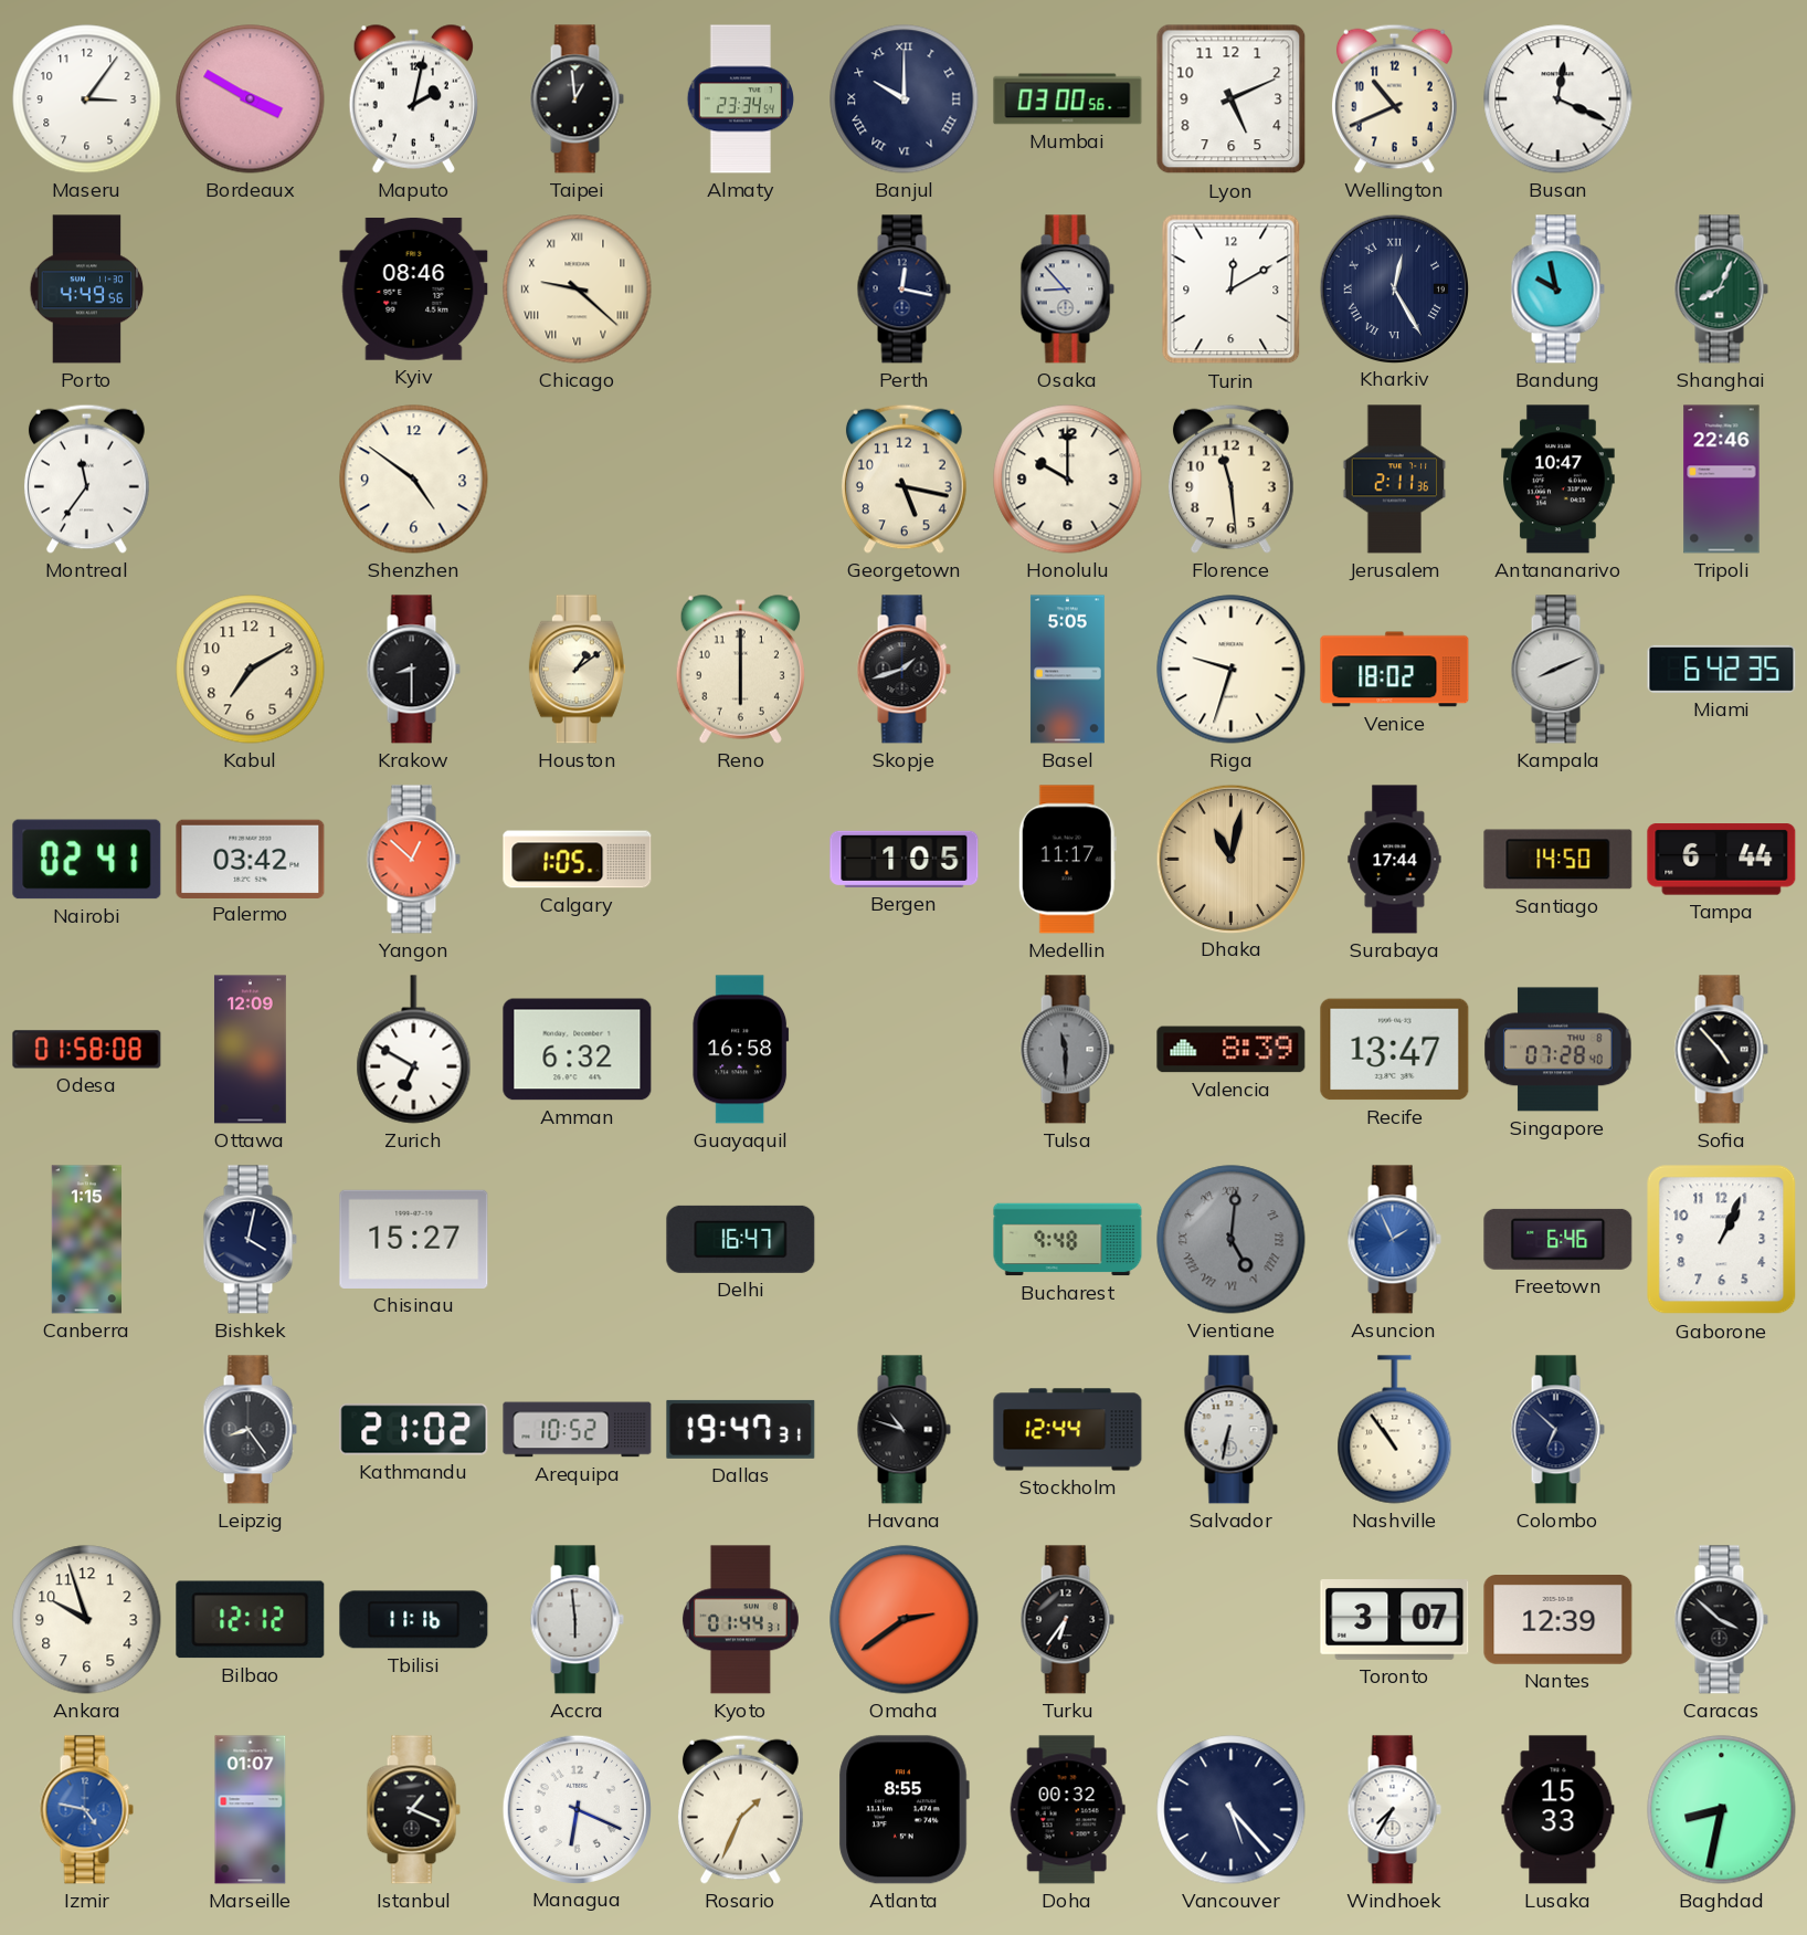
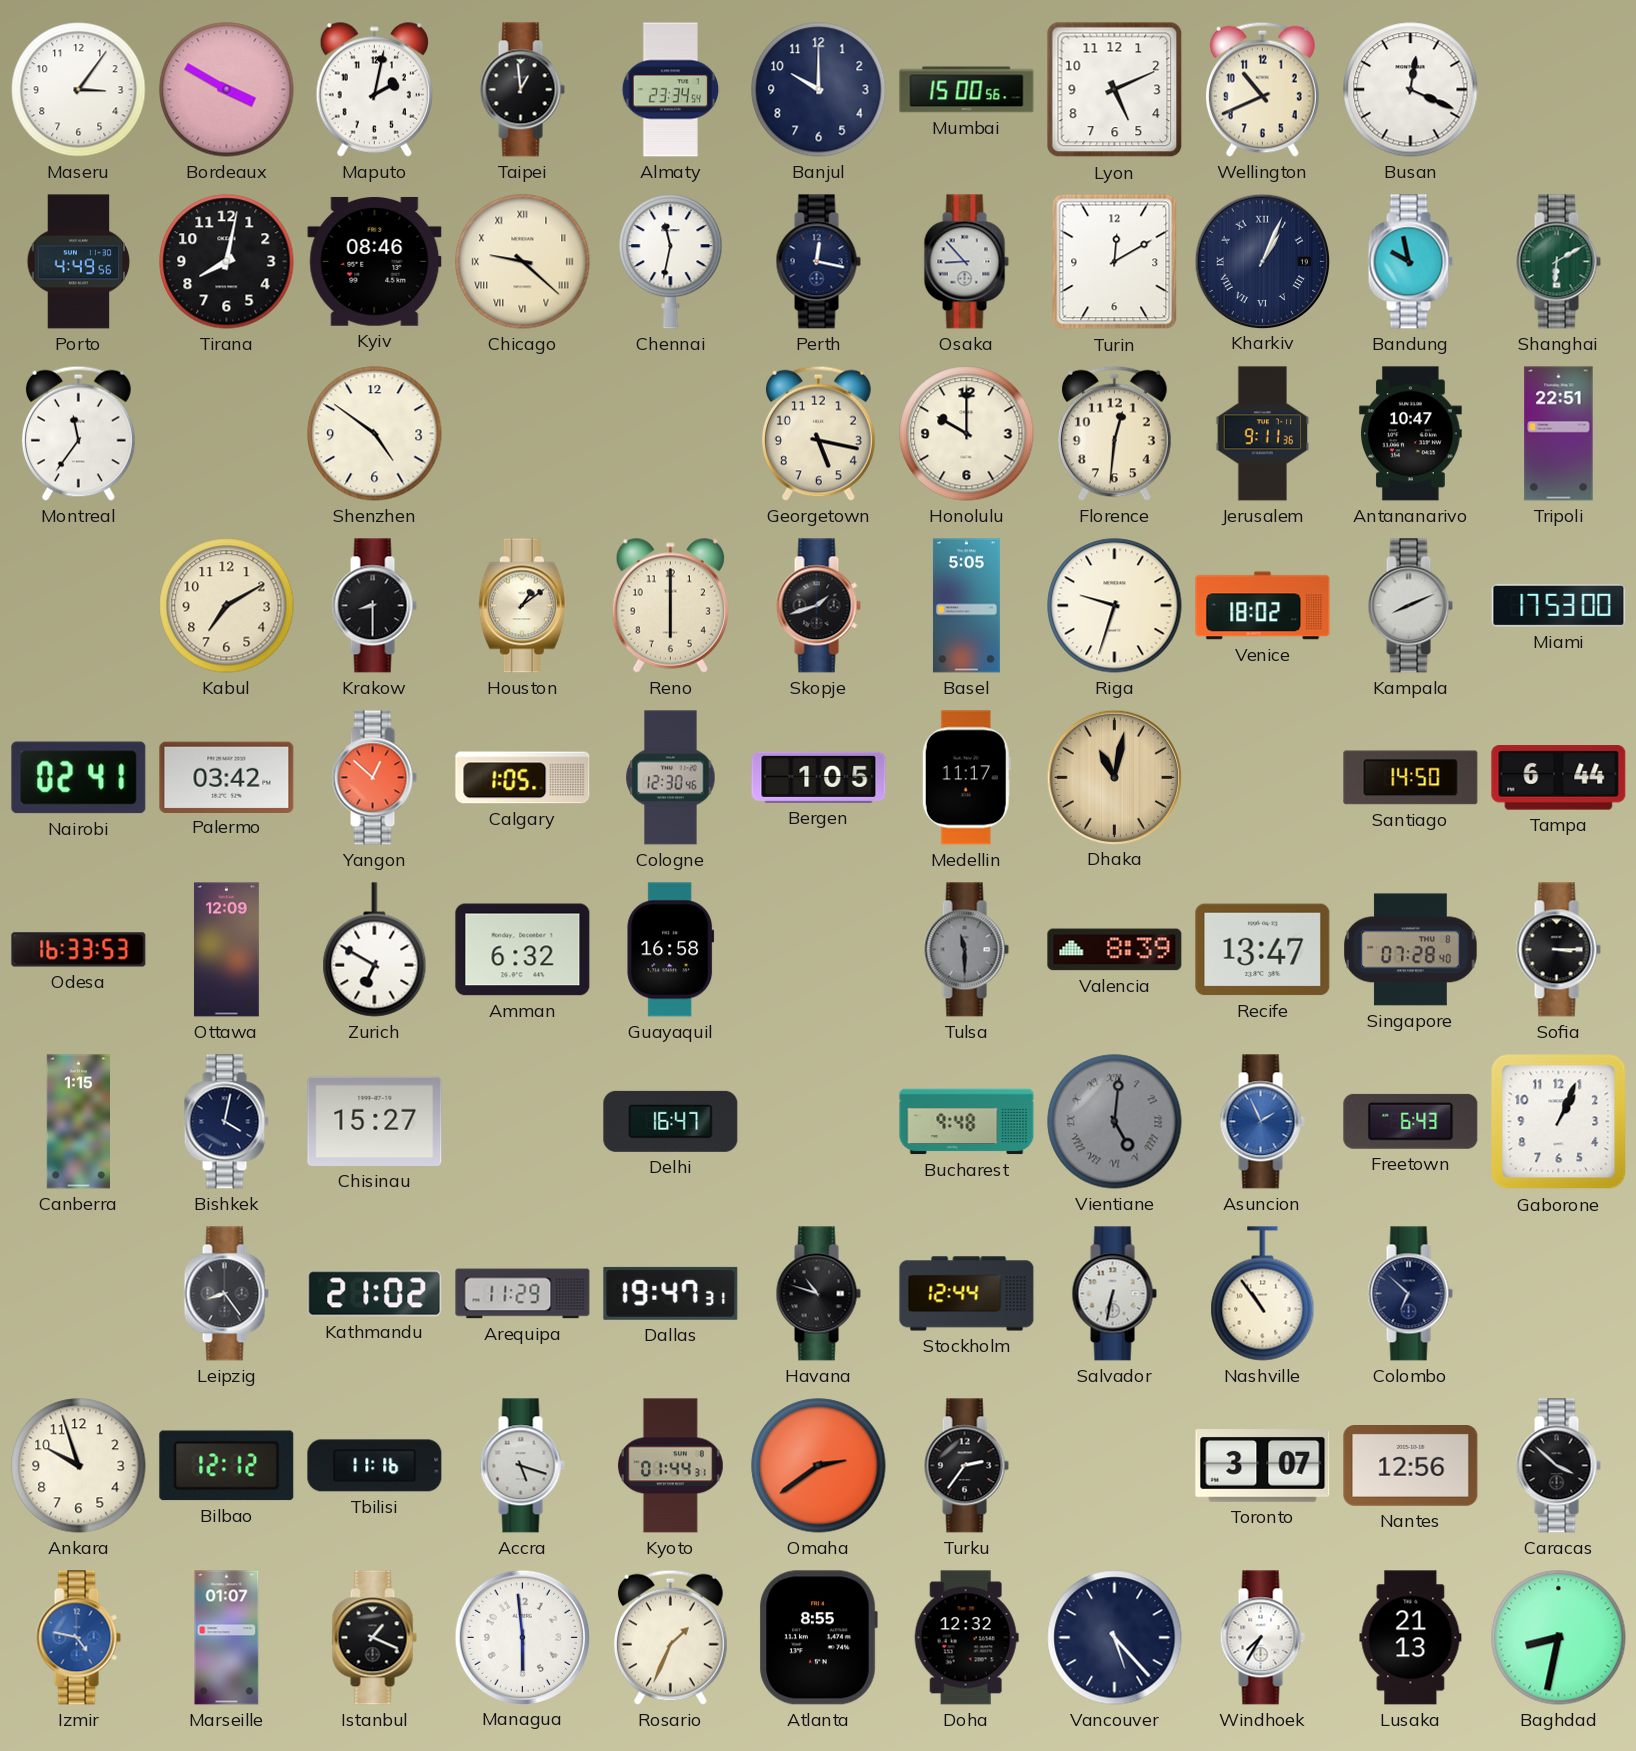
Banjul numerals: Roman -> Arabic (819, 90)
Mumbai: 03:00 -> 15:00 (967, 90)
Tirana: none -> 8:02 (227, 262)
Chennai: none -> 11:32 (671, 262)
Kharkiv: 12:25 -> 1:04 (1262, 261)
Shanghai: 8:04 -> 6:10 (1558, 262)
Florence: 11:29 -> 12:31 (1114, 433)
Jerusalem: 2:11 -> 9:11 (1263, 434)
Tripoli: 22:46 -> 22:51 (1559, 434)
Miami: 6:42 -> 17:53 (1559, 605)
Cologne: none -> 12:30 (671, 778)
Surabaya: 17:44 -> none (1395, 860)
Odesa: 01:58 -> 16:33 (79, 950)
Sofia: 4:53 -> 3:15 (1558, 950)
Freetown: 6:46 -> 6:43 (1411, 1121)
Arequipa: 10:52 -> 11:29 (523, 1294)
Accra: 5:59 -> 5:18 (522, 1466)
Turku: 6:36 -> 2:36 (966, 1466)
Nantes: 12:39 -> 12:56 (1411, 1466)
Managua: 6:19 -> 5:59 (522, 1637)
Doha: 00:32 -> 12:32 (966, 1638)
Lusaka: 15:33 -> 21:13 (1411, 1638)
